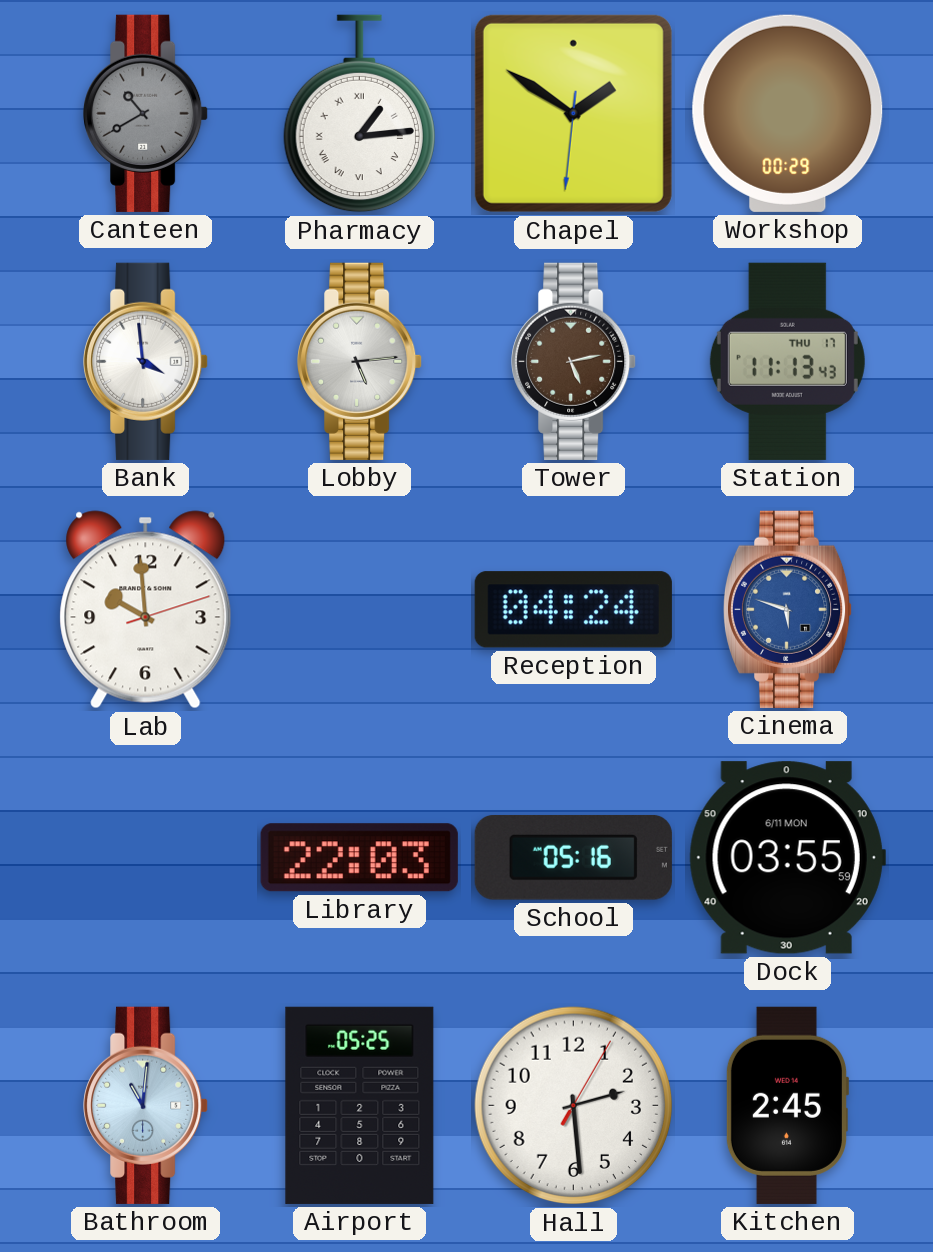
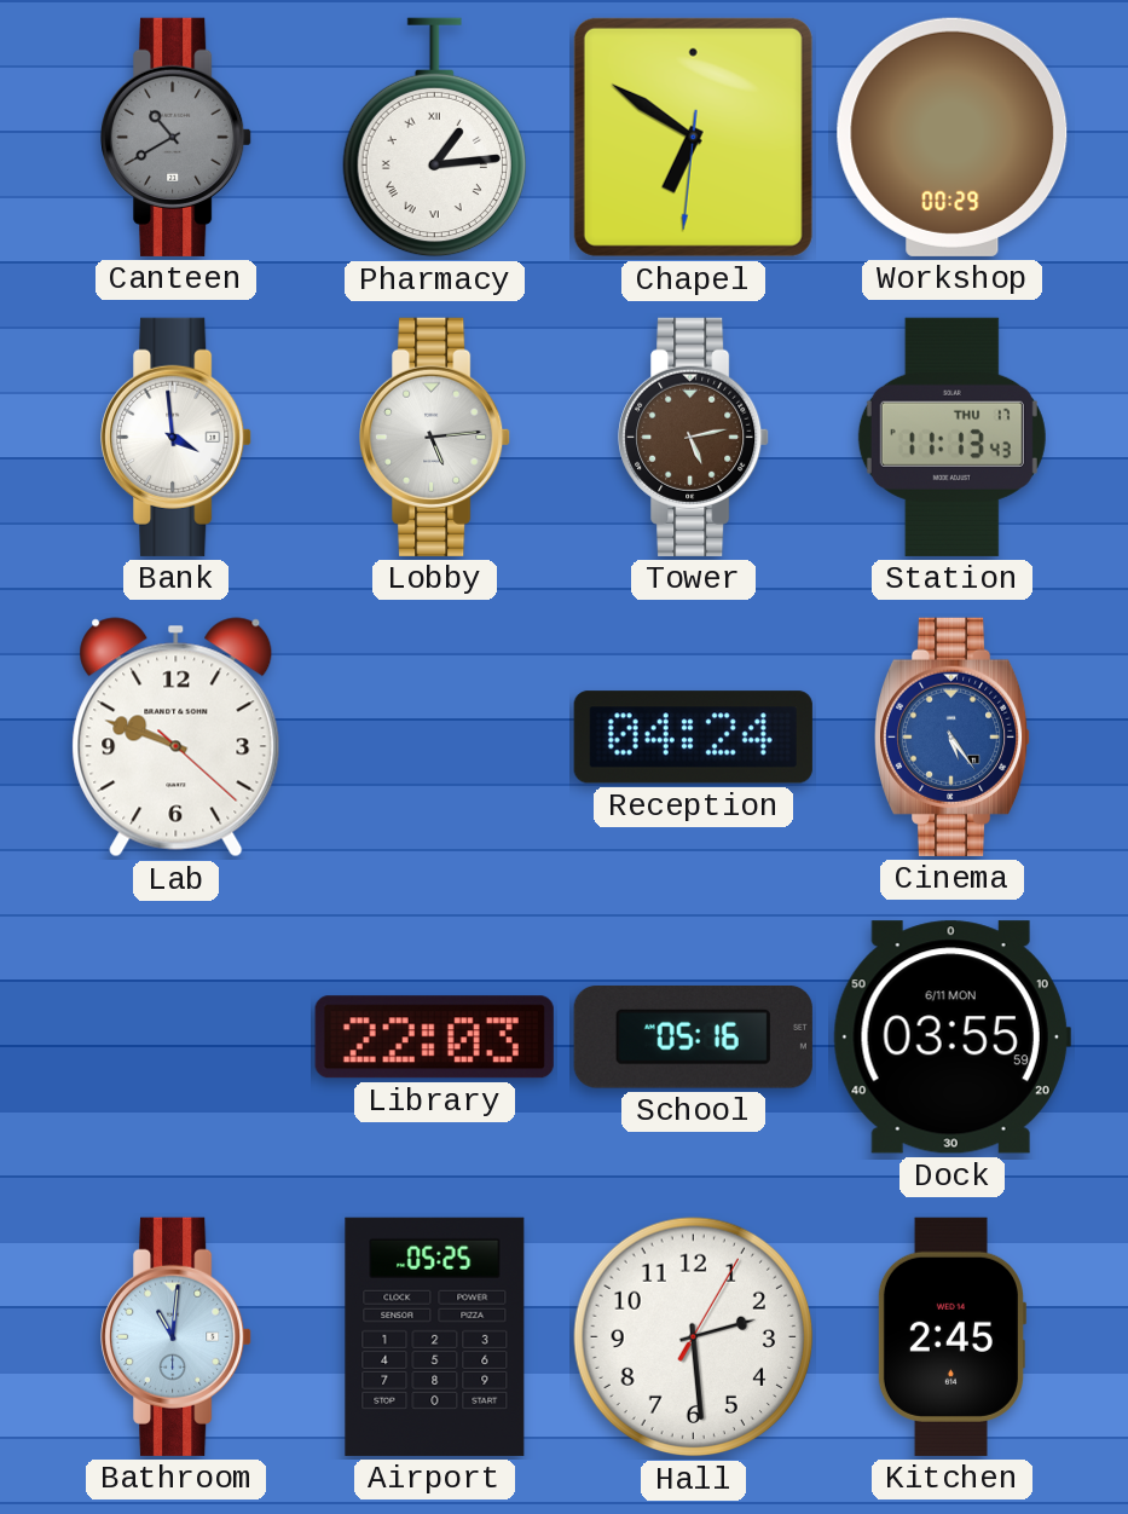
Chapel: 1:50 -> 6:50 (693, 137)
Lab: 9:59 -> 9:48 (177, 738)
Cinema: 5:48 -> 5:24 (953, 736)
